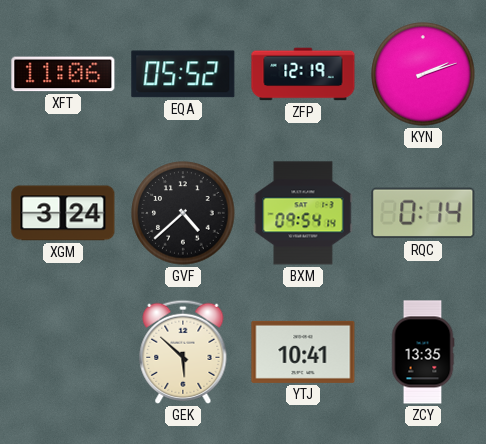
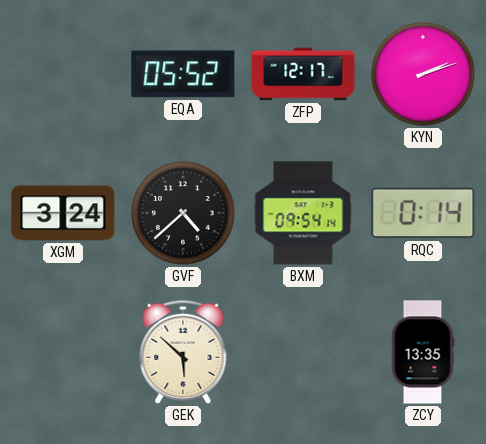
XFT: 11:06 -> none (63, 74)
ZFP: 12:19 -> 12:17 (303, 74)
YTJ: 10:41 -> none (303, 352)
